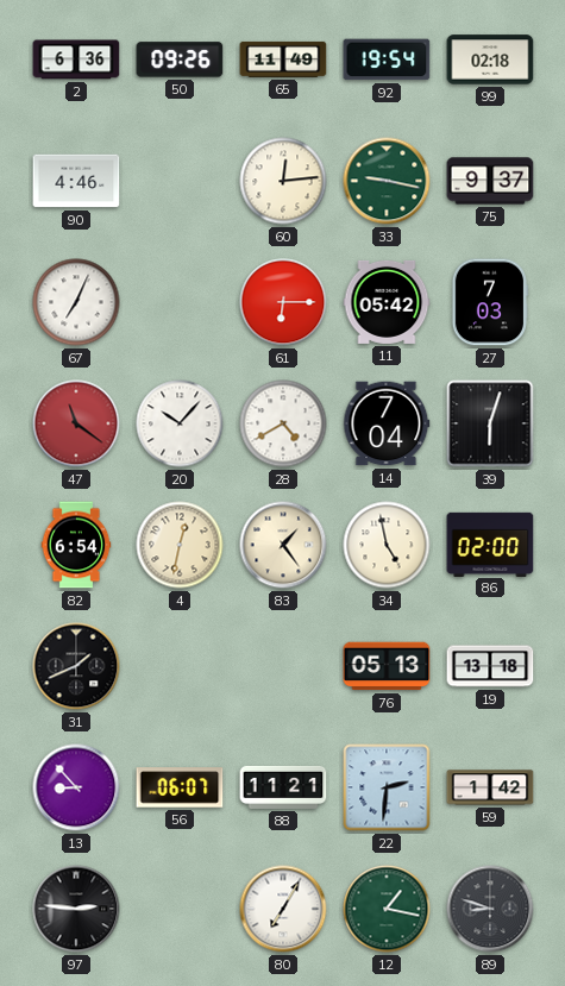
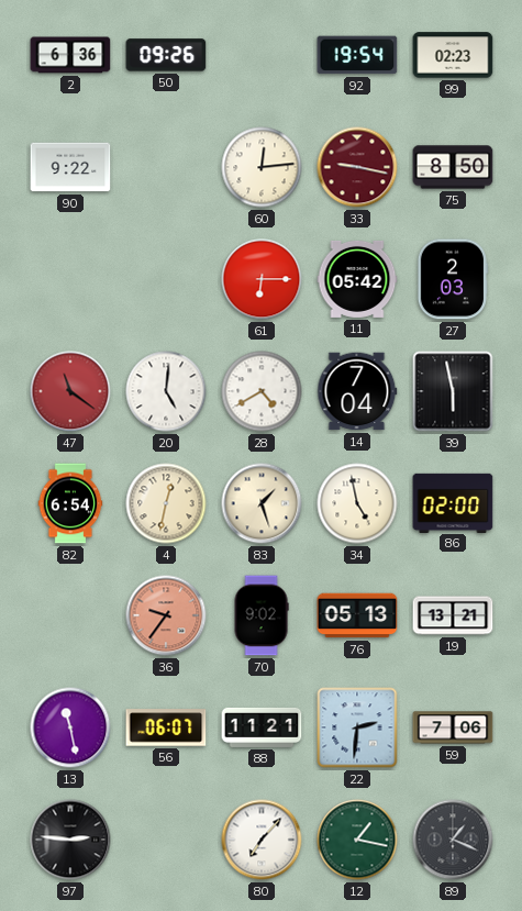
65: 11:49 -> none (283, 59)
99: 02:18 -> 02:23 (453, 55)
90: 4:46 -> 9:22 (70, 167)
33 dial: green -> burgundy (357, 167)
75: 9:37 -> 8:50 (453, 167)
67: 7:04 -> none (76, 302)
27: 7:03 -> 2:03 (452, 279)
20: 10:07 -> 5:01 (166, 391)
39: 6:03 -> 5:58 (453, 391)
83: 1:24 -> 1:27 (262, 503)
31: 1:41 -> none (76, 666)
36: none -> 9:36 (166, 615)
70: none -> 9:02 (262, 615)
19: 13:18 -> 13:21 (453, 615)
13: 8:53 -> 11:28 (70, 727)
59: 1:42 -> 7:06 (453, 727)
80: 7:05 -> 7:07 (262, 840)
89: 8:48 -> 1:19 (453, 840)
